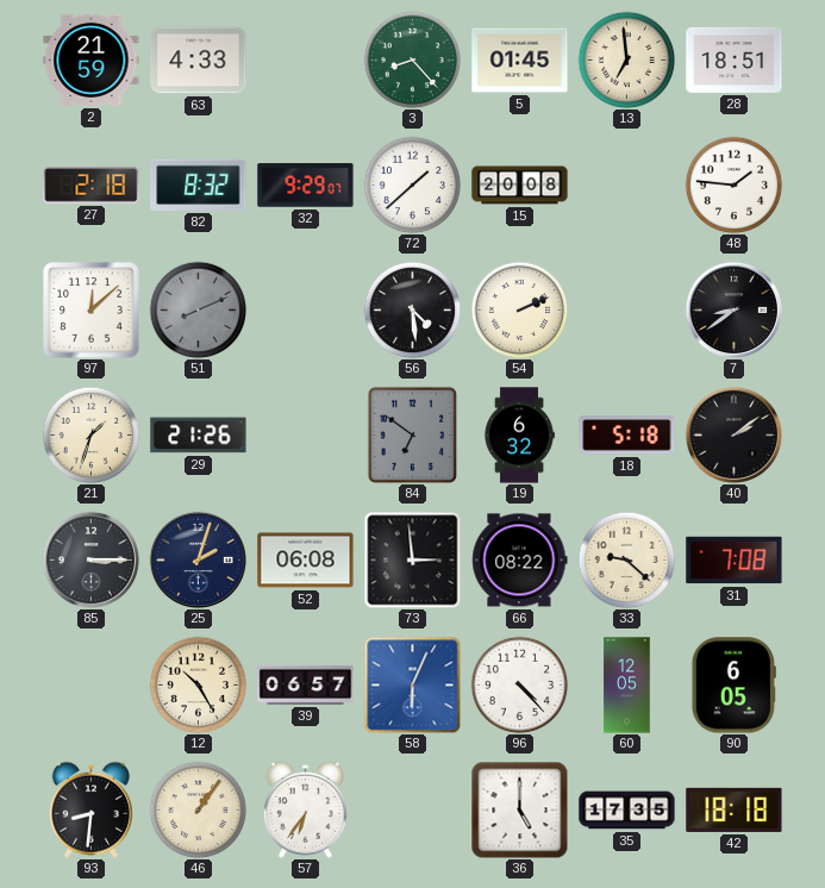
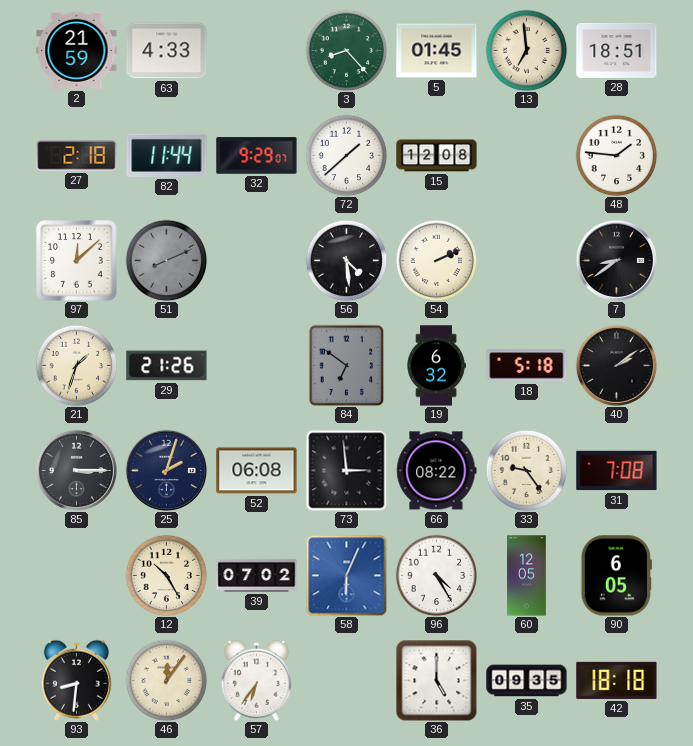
82: 8:32 -> 11:44 (167, 155)
15: 20:08 -> 12:08 (437, 156)
33: 9:22 -> 9:24 (526, 470)
39: 06:57 -> 07:02 (257, 575)
96: 4:23 -> 4:25 (436, 575)
46: 1:06 -> 12:06 (166, 680)
35: 17:35 -> 09:35 (527, 681)
